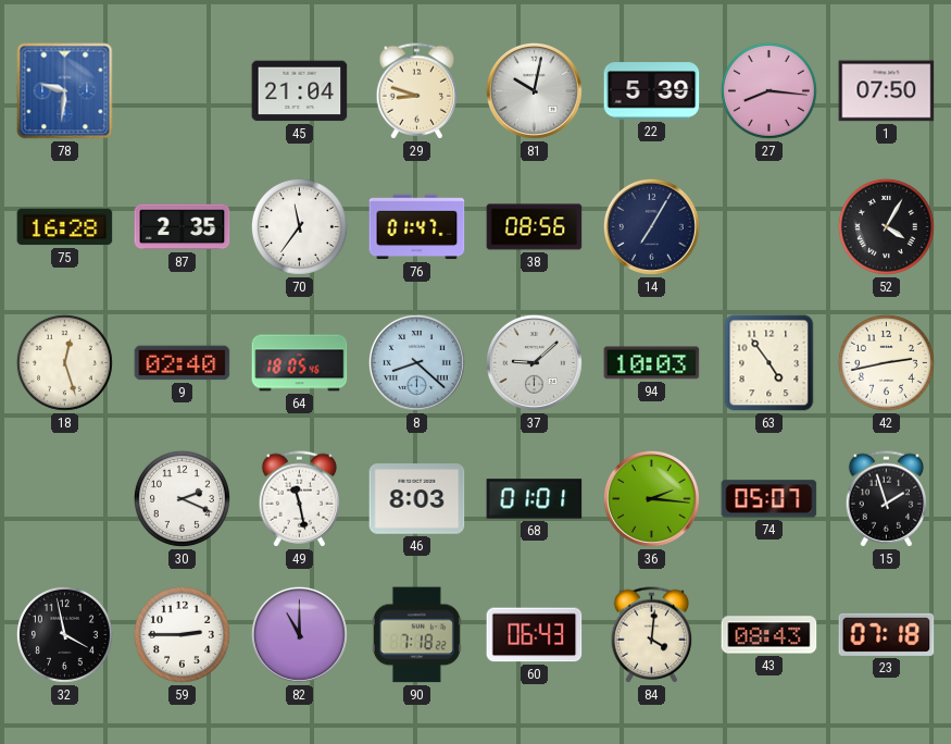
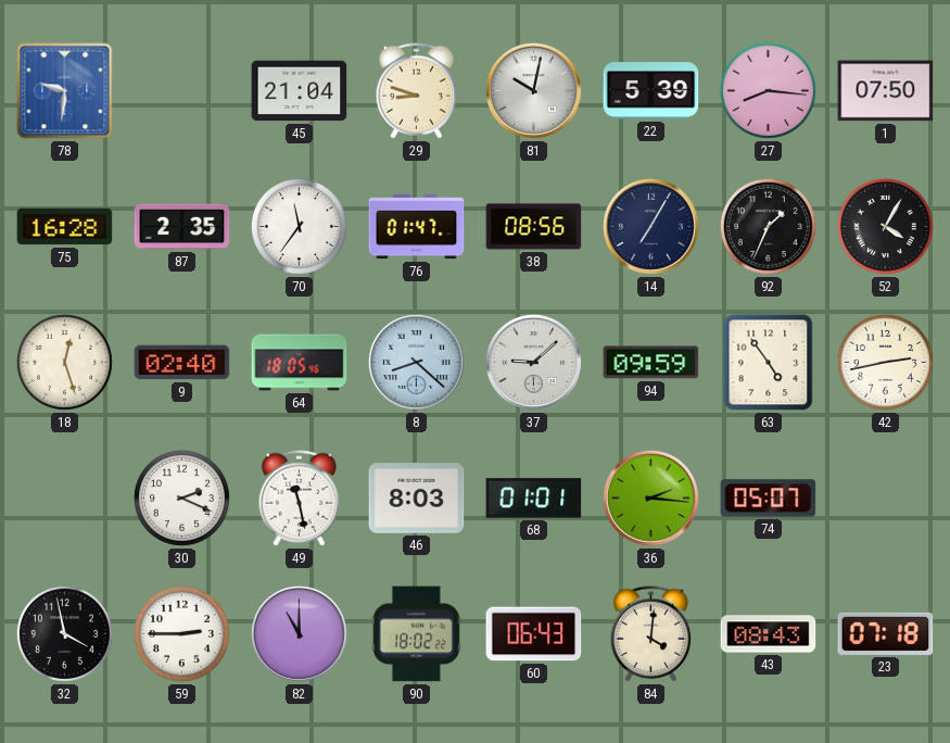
92: none -> 1:34 (768, 226)
94: 10:03 -> 09:59 (651, 363)
15: 1:57 -> none (887, 499)
90: 7:18 -> 18:02 (416, 634)
